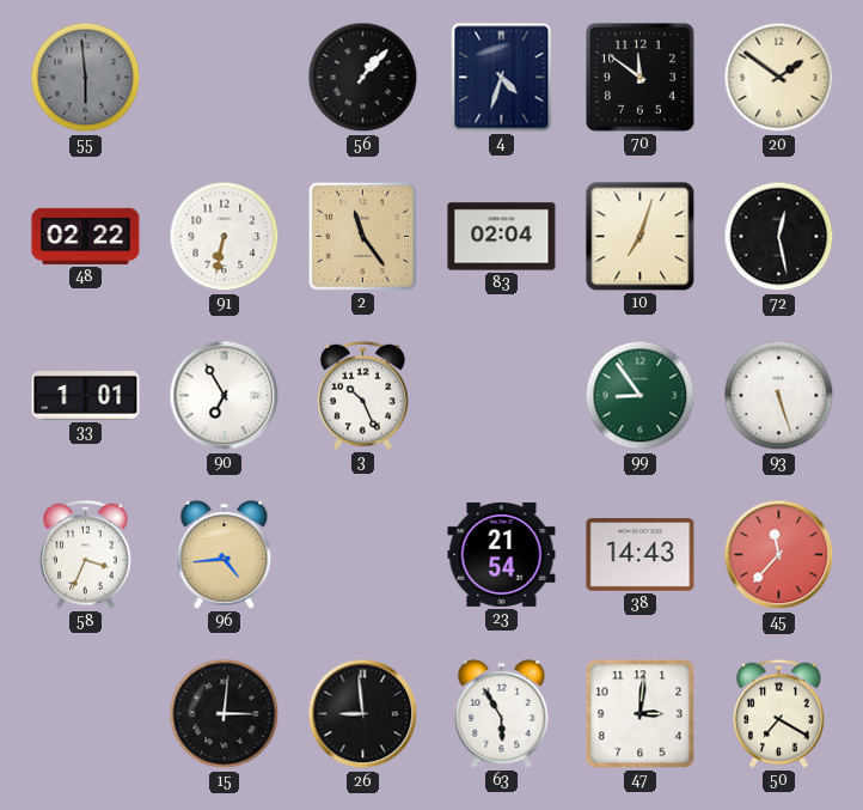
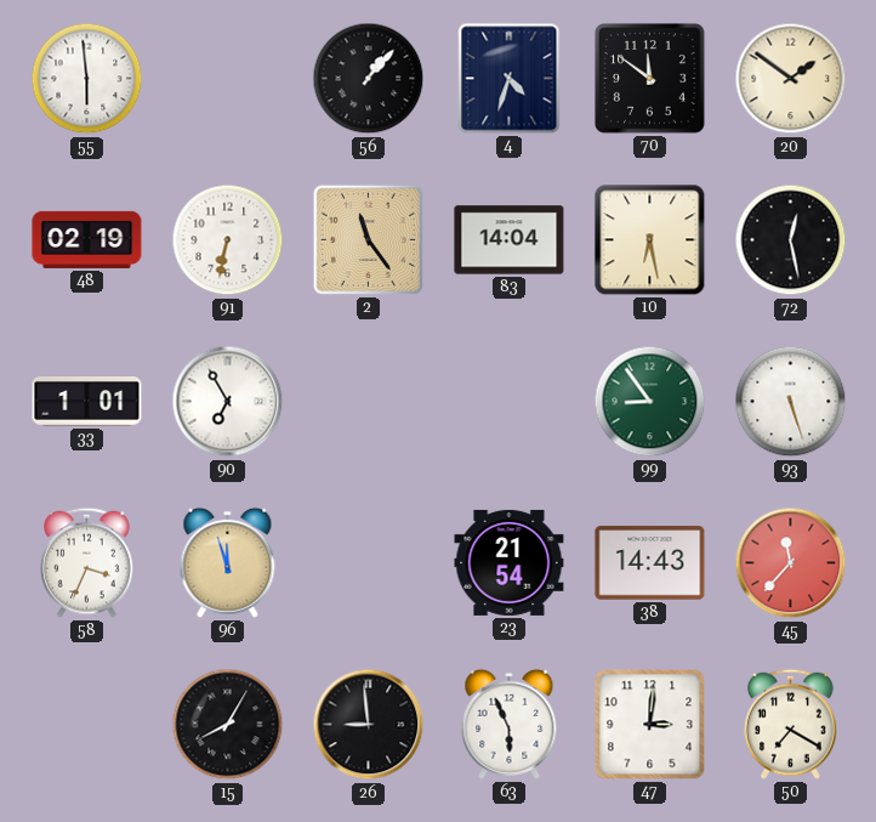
55 dial: grey -> white (87, 79)
48: 02:22 -> 02:19 (87, 239)
83: 02:04 -> 14:04 (510, 240)
10: 7:03 -> 6:28 (650, 240)
3: 10:26 -> none (363, 395)
96: 4:44 -> 11:57 (228, 562)
15: 3:01 -> 8:05 (228, 725)
63: 5:55 -> 5:56 (510, 724)
